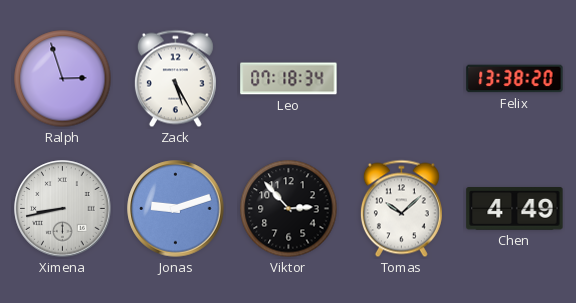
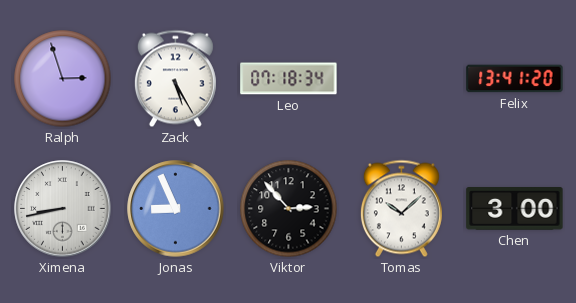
Felix: 13:38 -> 13:41 (515, 79)
Jonas: 9:12 -> 8:56 (176, 209)
Chen: 4:49 -> 3:00 (515, 209)
